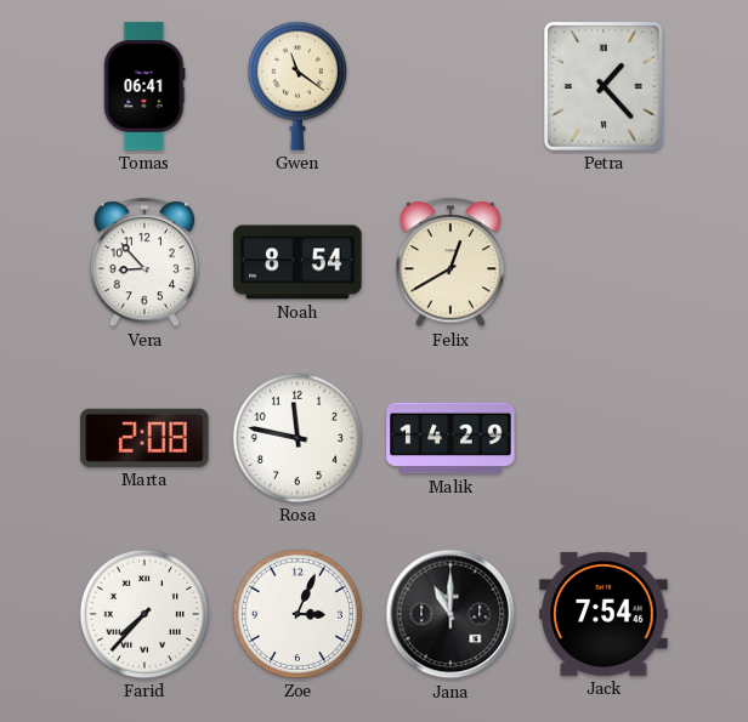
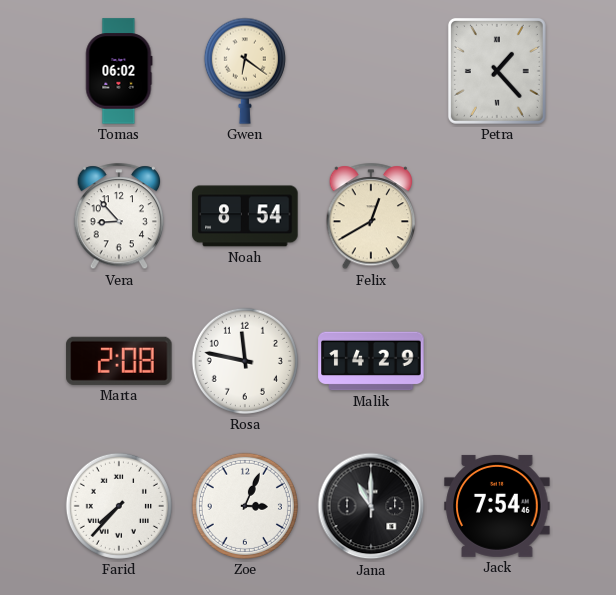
Tomas: 06:41 -> 06:02 (119, 71)
Gwen: 11:21 -> 6:21 (245, 71)
